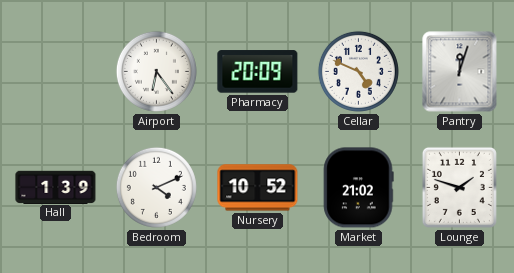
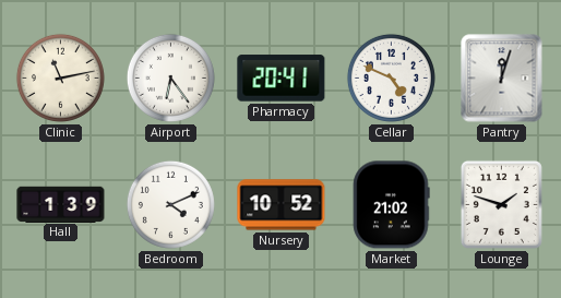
Clinic: none -> 11:13 (60, 78)
Pharmacy: 20:09 -> 20:41 (282, 79)
